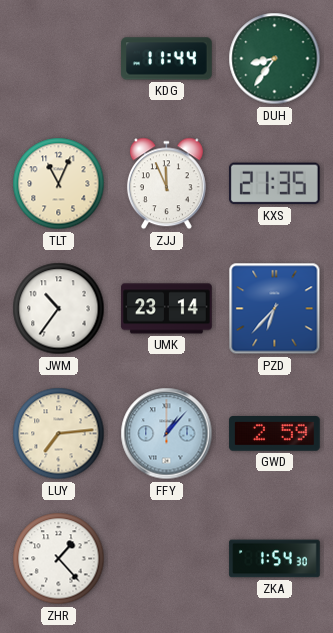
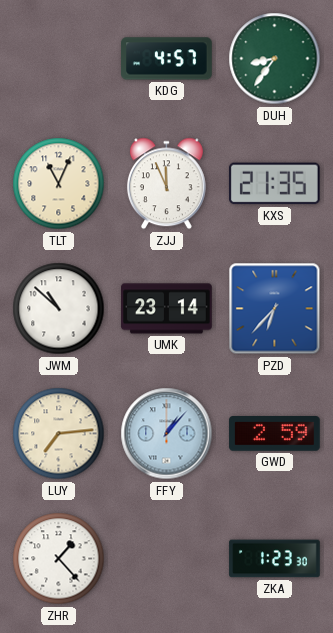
KDG: 11:44 -> 4:57 (167, 59)
JWM: 10:36 -> 10:52 (59, 309)
ZKA: 1:54 -> 1:23 (275, 559)
